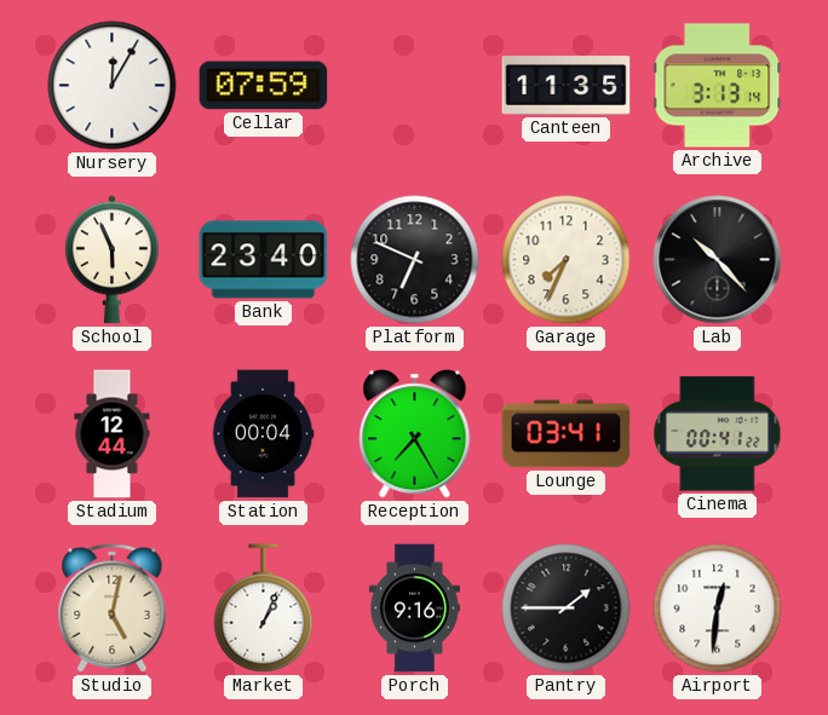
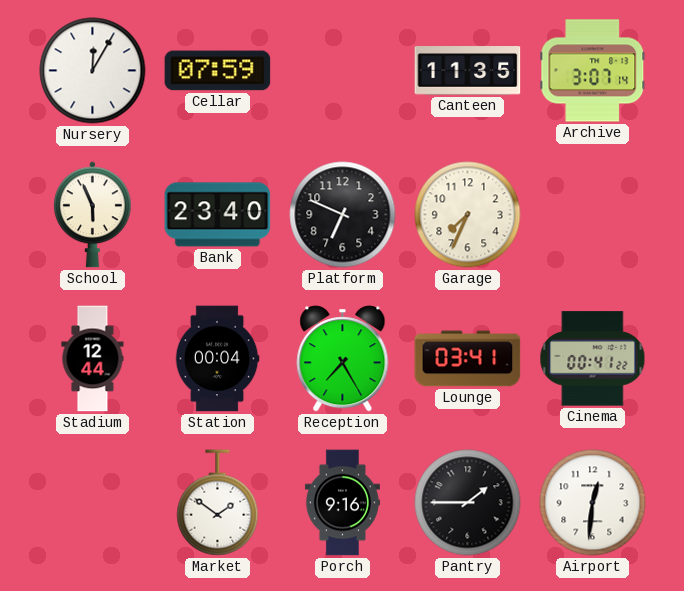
Archive: 3:13 -> 3:07 (593, 71)
Lab: 10:23 -> none (718, 260)
Studio: 5:02 -> none (113, 609)
Market: 1:04 -> 1:51 (218, 503)
